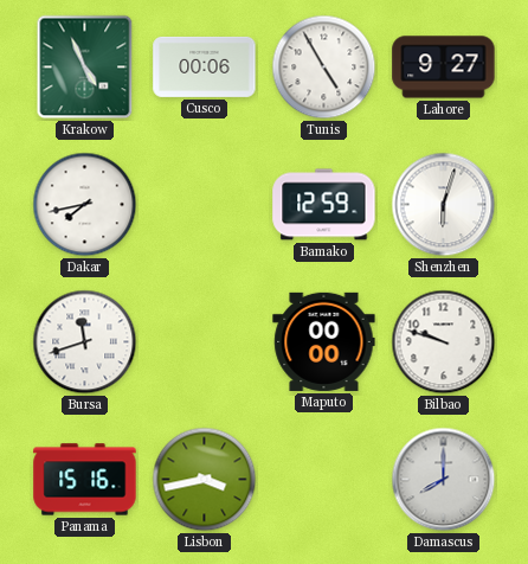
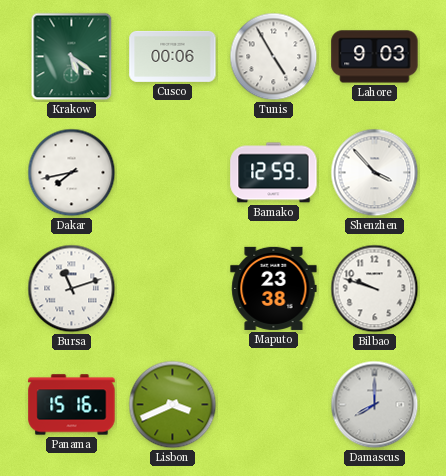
Krakow: 4:56 -> 5:21 (72, 57)
Lahore: 9:27 -> 9:03 (375, 57)
Shenzhen: 6:03 -> 3:53 (375, 173)
Bursa: 11:42 -> 11:12 (72, 289)
Maputo: 00:00 -> 23:38 (274, 288)
Lisbon: 3:43 -> 3:41 (173, 405)
